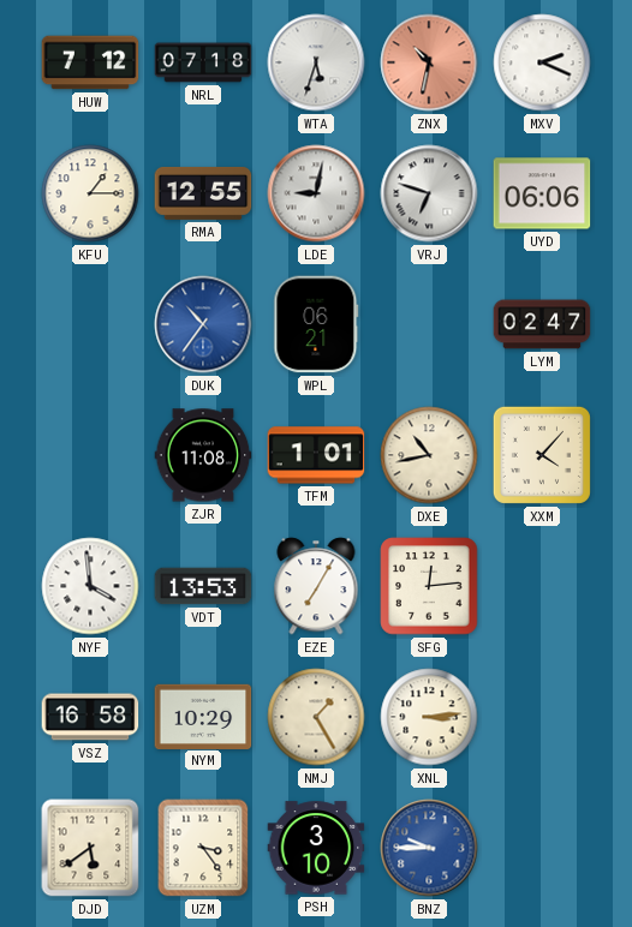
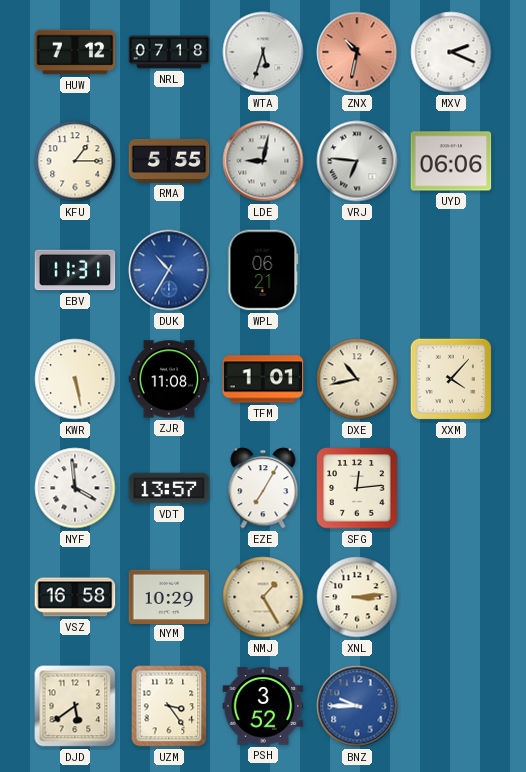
RMA: 12:55 -> 5:55 (169, 161)
VRJ: 6:48 -> 6:46 (357, 161)
EBV: none -> 11:31 (75, 270)
DUK: 10:36 -> 10:35 (169, 270)
LYM: 02:47 -> none (542, 324)
KWR: none -> 5:28 (75, 379)
VDT: 13:53 -> 13:57 (169, 488)
PSH: 3:10 -> 3:52 (263, 706)
